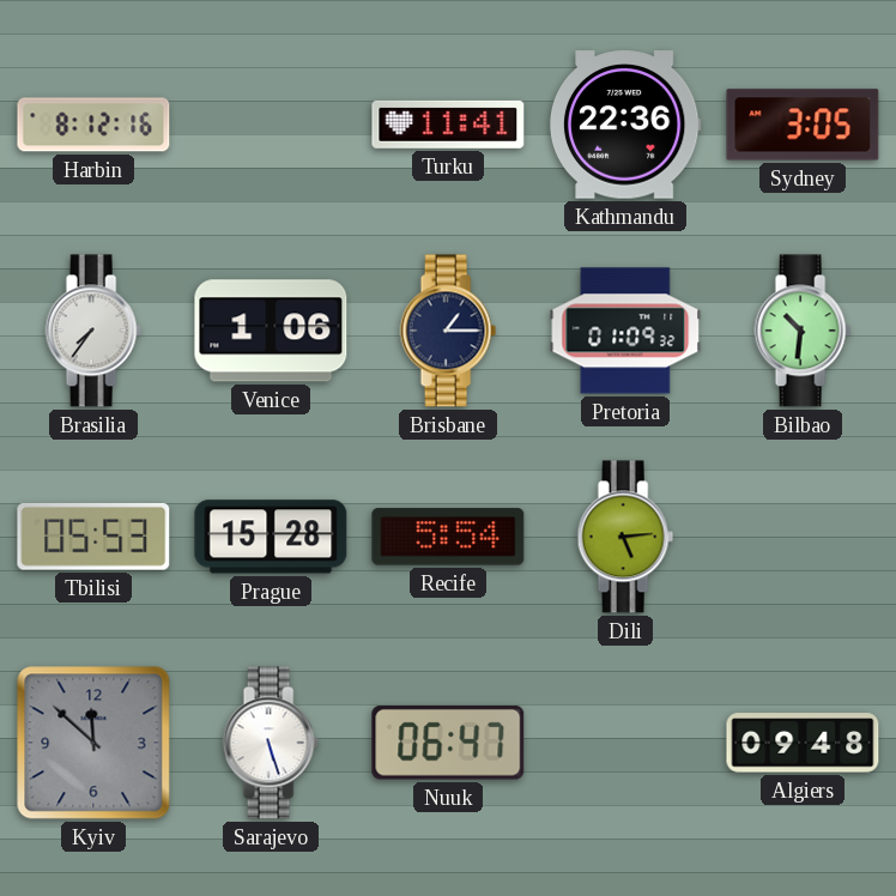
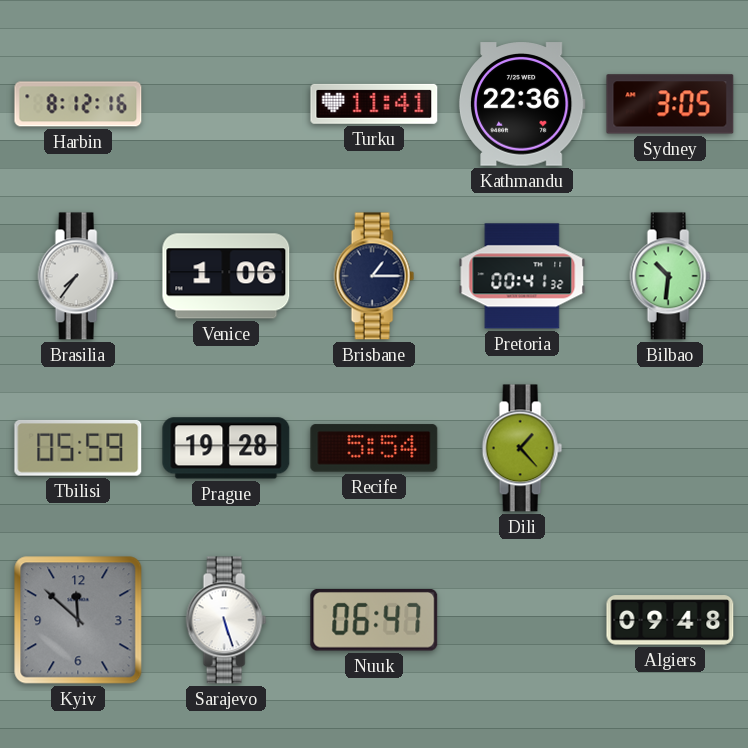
Pretoria: 01:09 -> 00:41 (522, 276)
Tbilisi: 05:53 -> 05:59 (78, 448)
Prague: 15:28 -> 19:28 (226, 448)
Dili: 5:14 -> 1:23 (522, 448)
